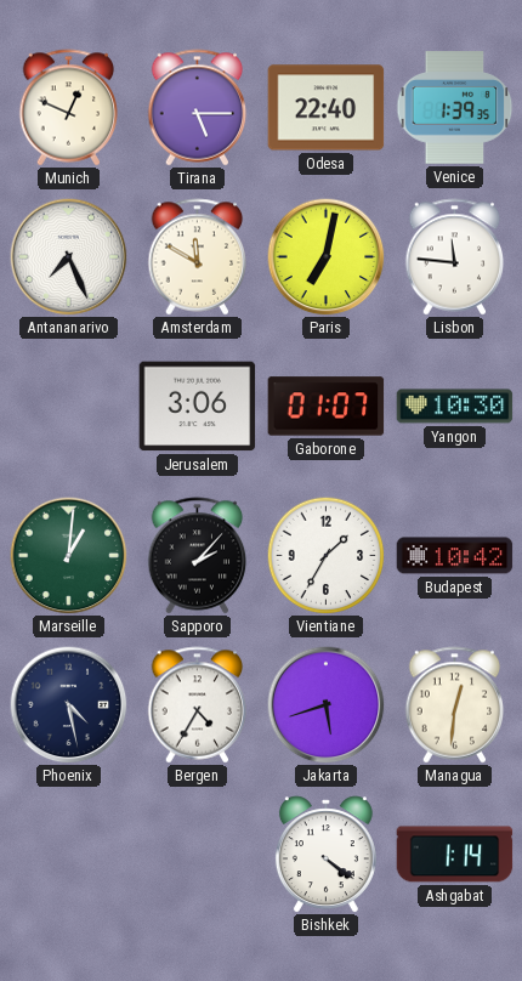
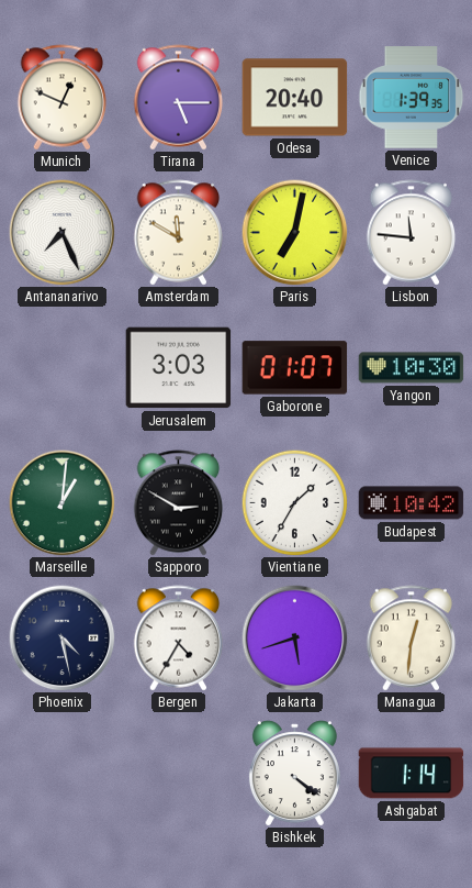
Odesa: 22:40 -> 20:40 (295, 98)
Jerusalem: 3:06 -> 3:03 (179, 368)
Sapporo: 2:07 -> 2:50 (179, 503)
